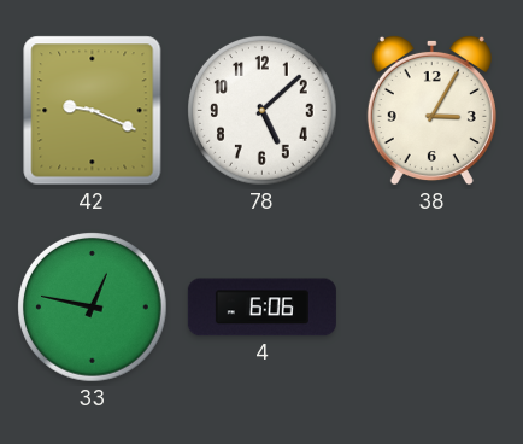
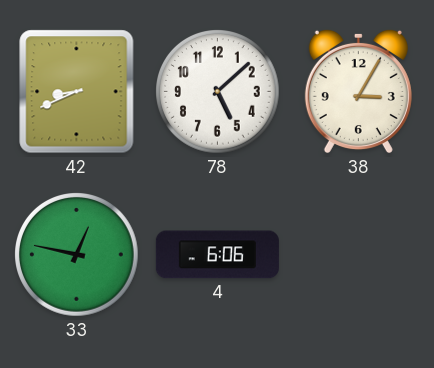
42: 9:19 -> 8:41 (77, 92)
